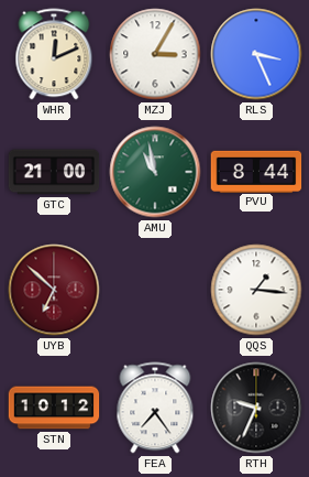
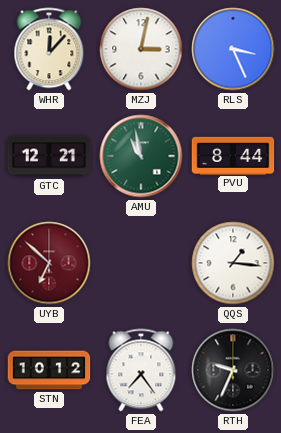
WHR: 12:11 -> 12:07 (49, 49)
MZJ: 3:05 -> 3:02 (141, 49)
GTC: 21:00 -> 12:21 (49, 156)
